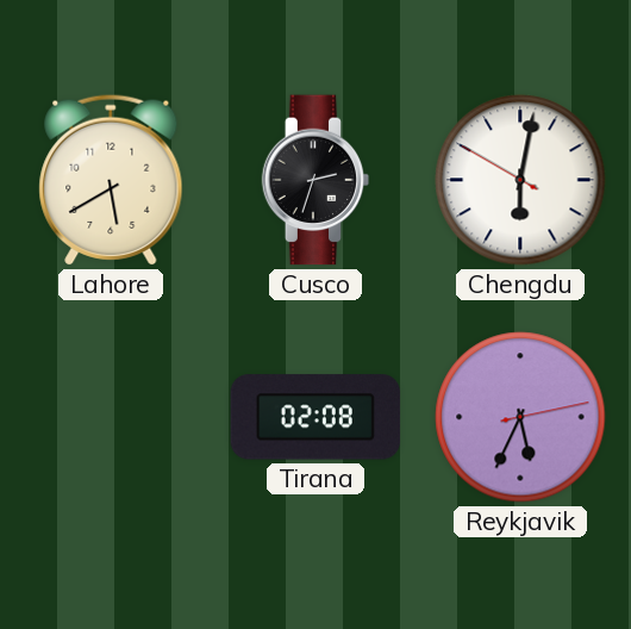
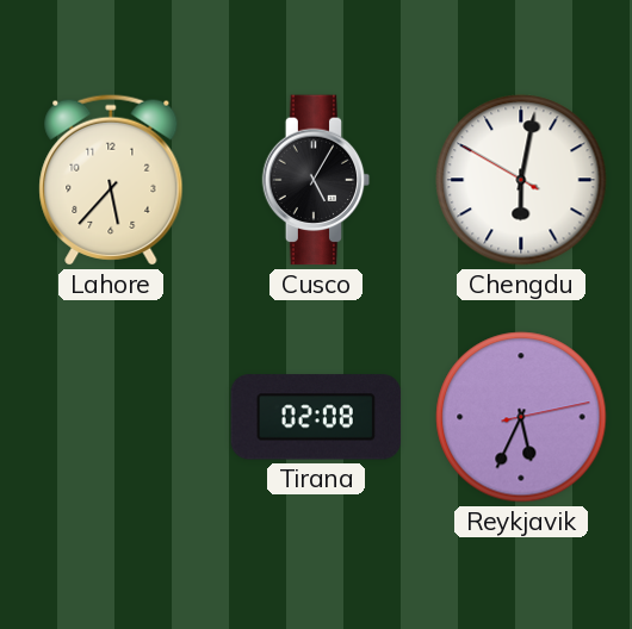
Lahore: 5:40 -> 5:37 (111, 180)
Cusco: 2:33 -> 5:05 (316, 180)
